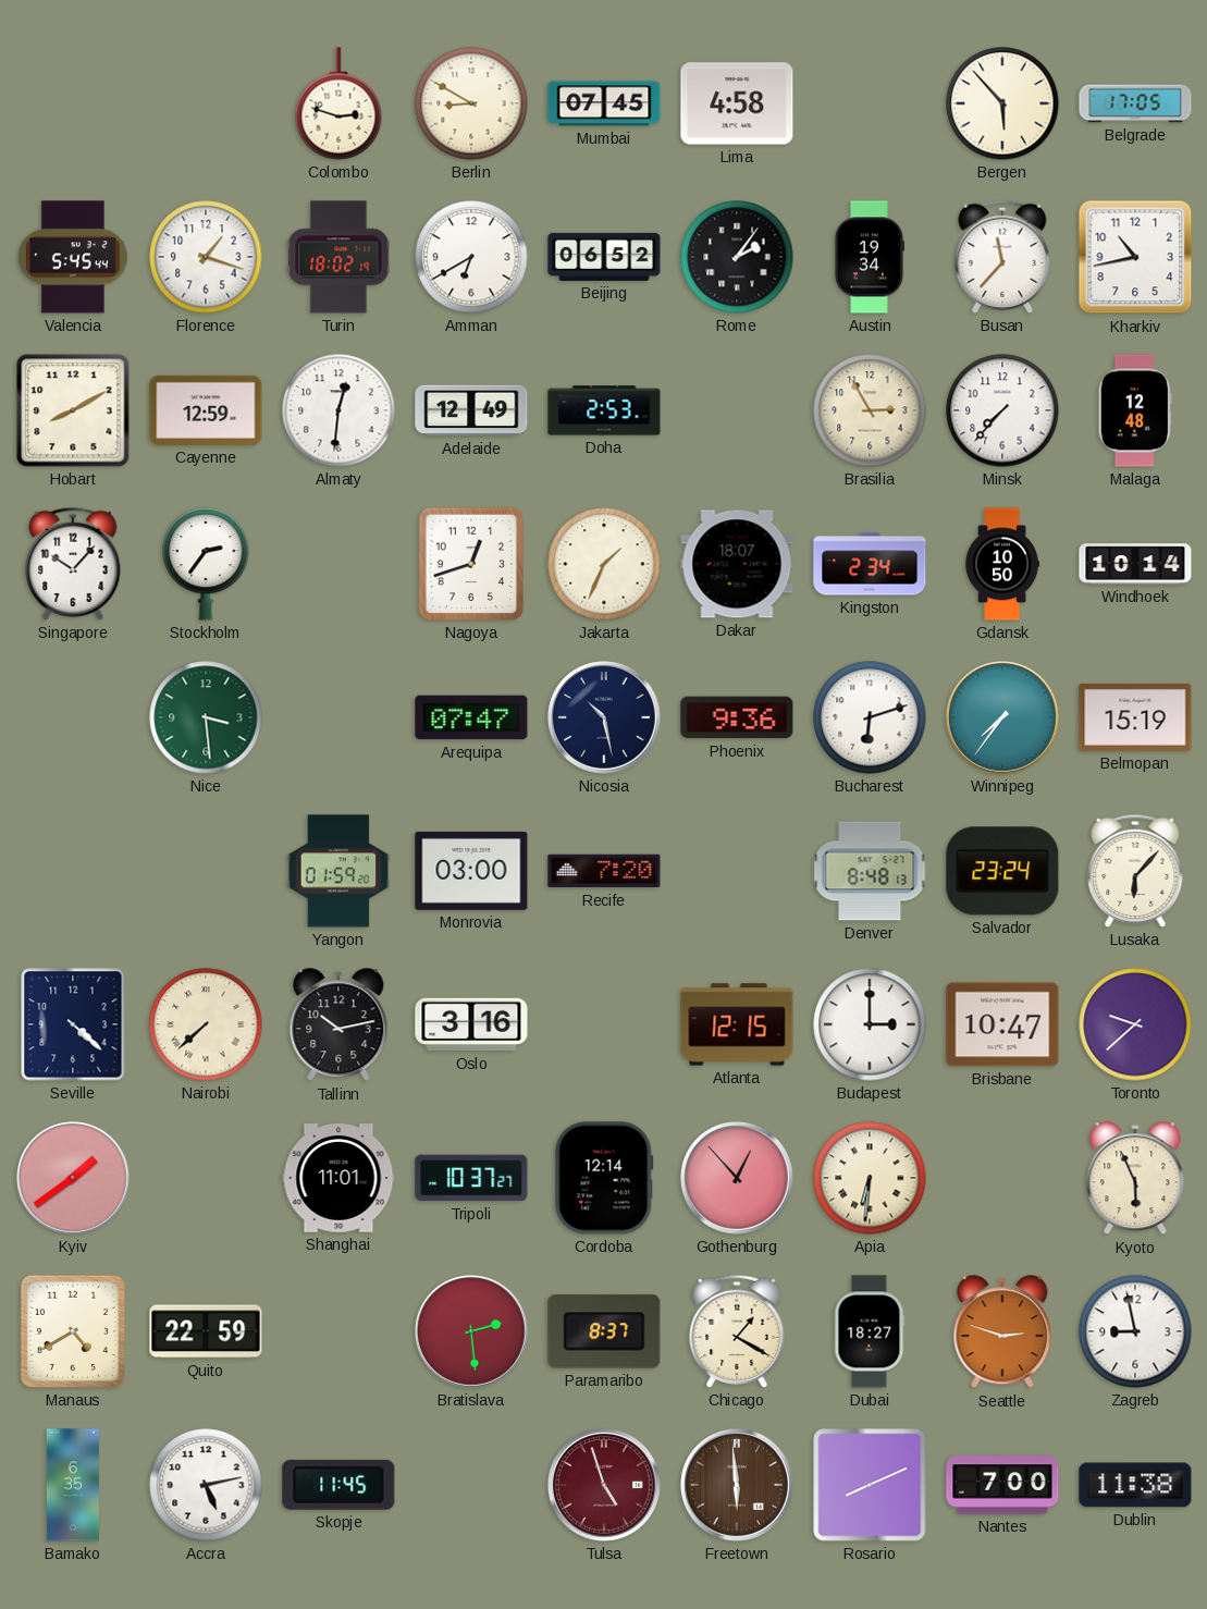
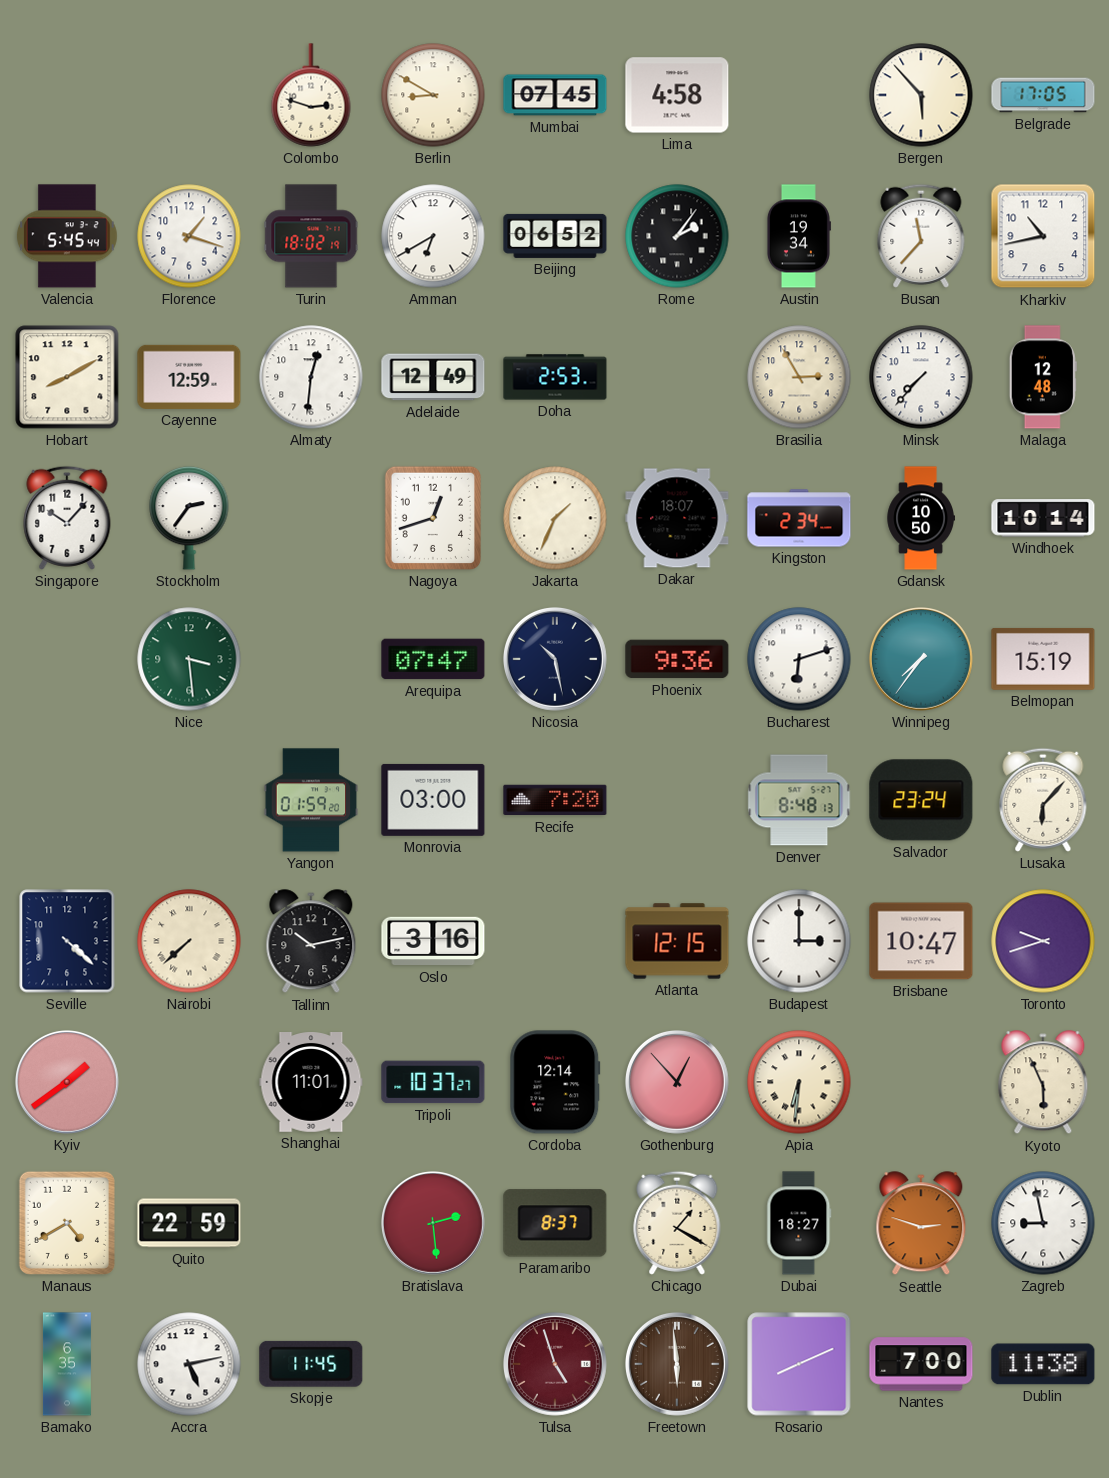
Toronto: 9:38 -> 9:42 (1043, 941)
